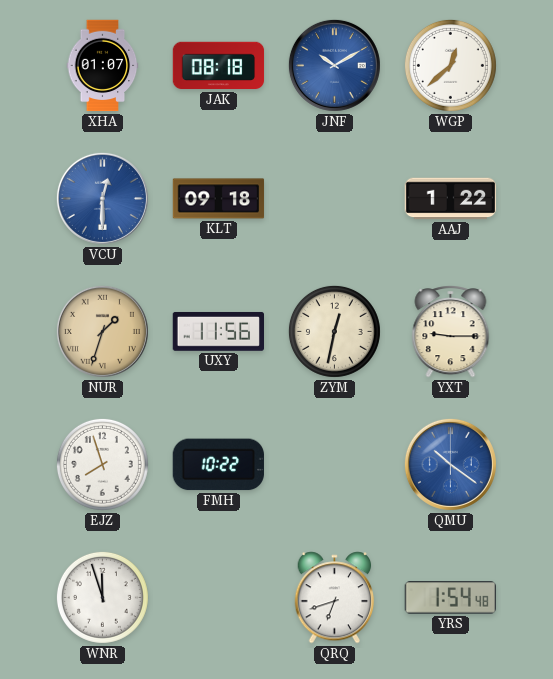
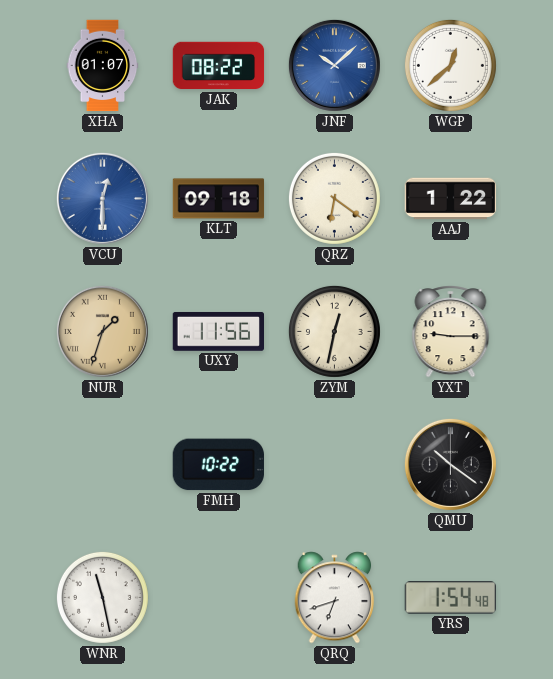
JAK: 08:18 -> 08:22 (219, 66)
JNF: 10:10 -> 10:08 (334, 65)
QRZ: none -> 6:21 (334, 198)
EJZ: 7:57 -> none (102, 464)
QMU dial: blue -> black (450, 464)
WNR: 11:57 -> 11:28 (102, 597)
